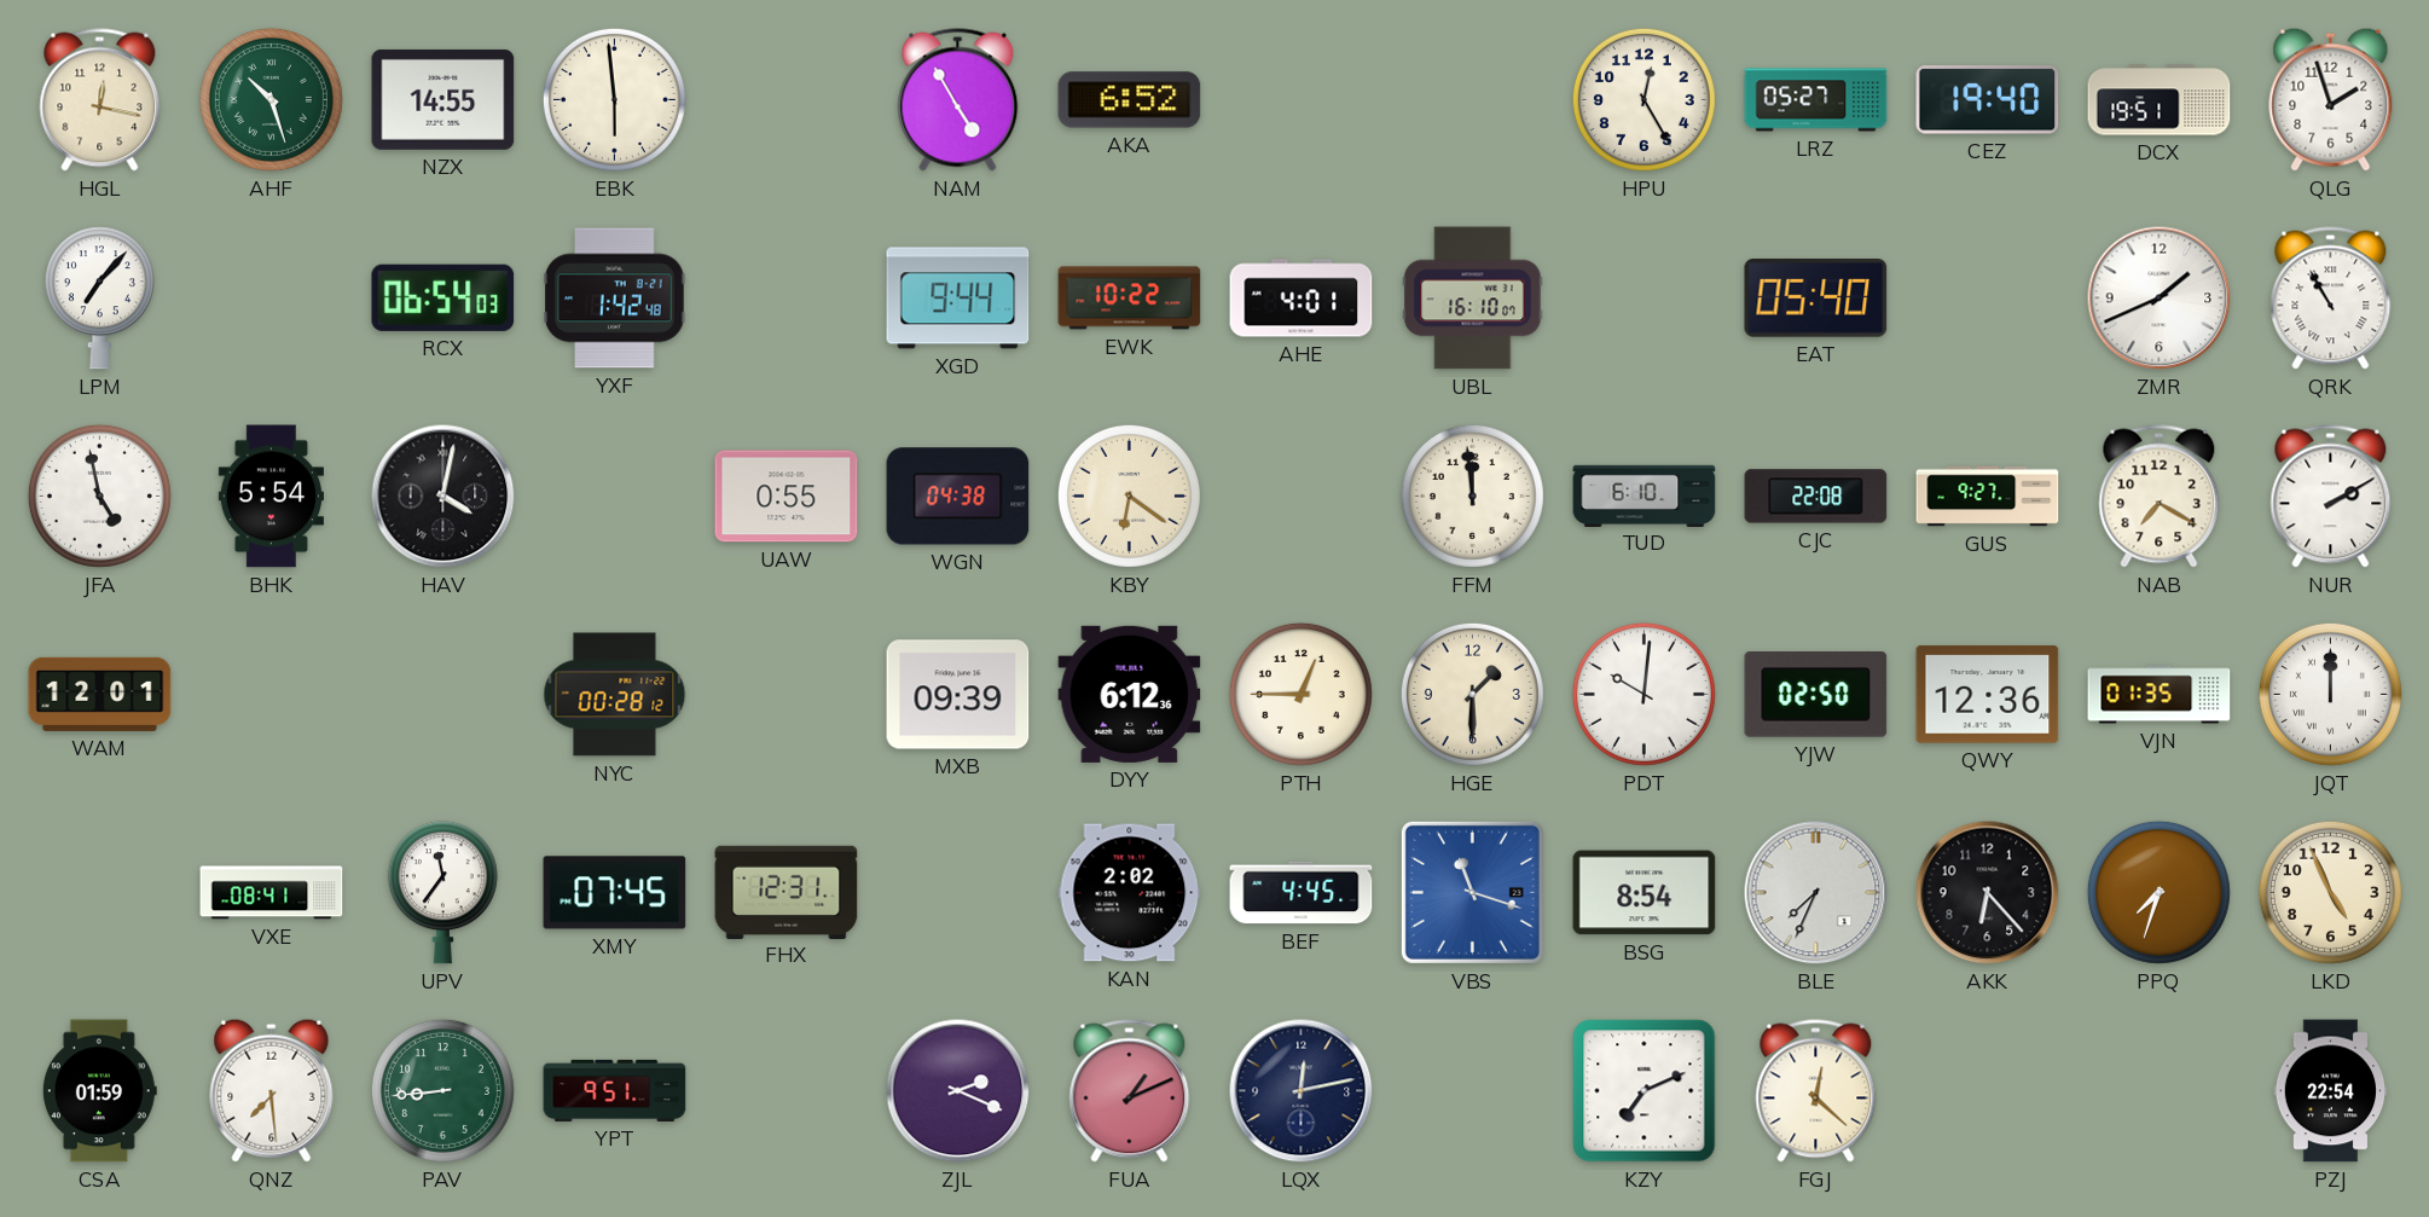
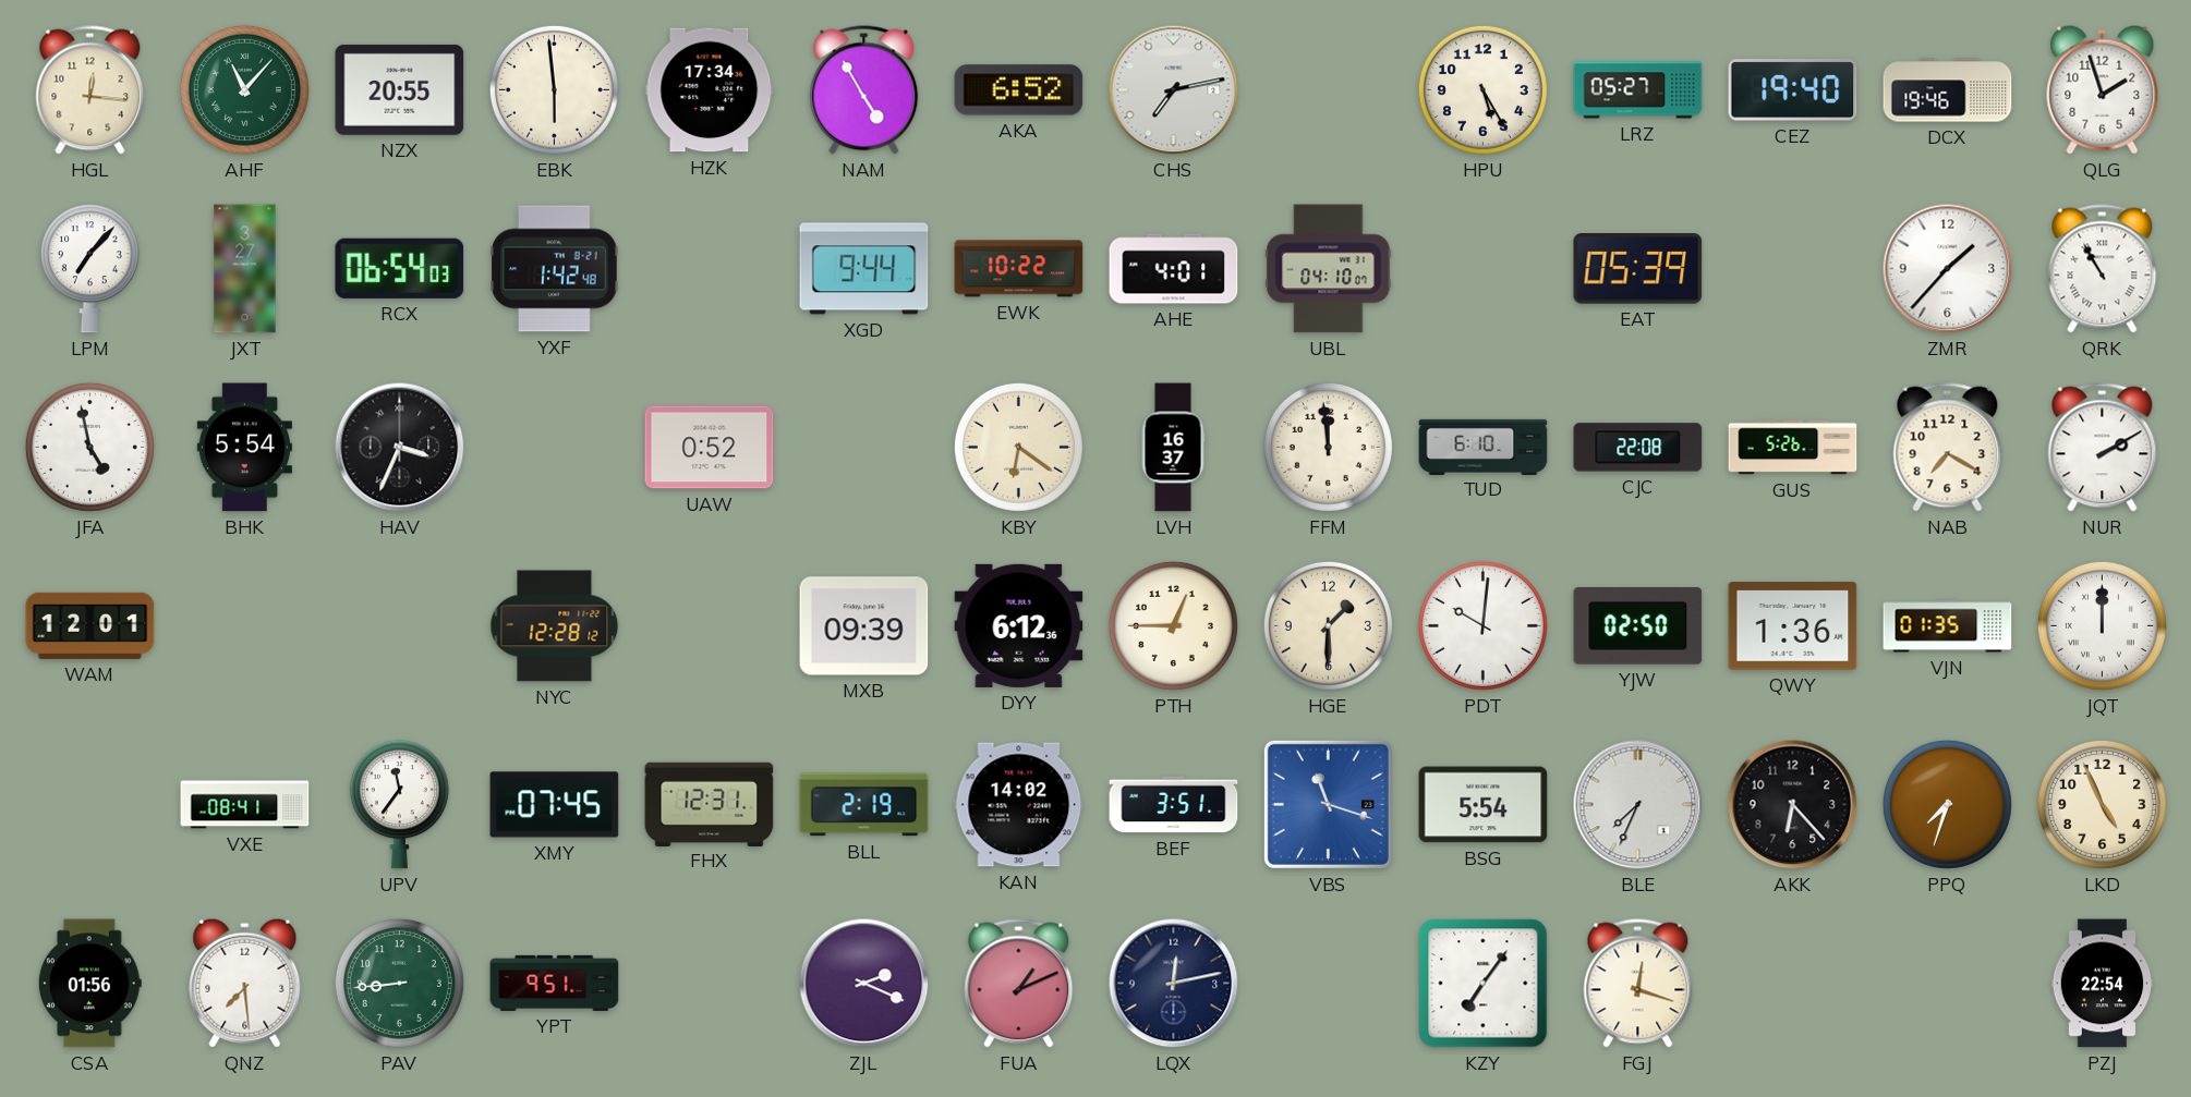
HGL: 12:17 -> 12:16 (90, 90)
AHF: 10:27 -> 11:07 (244, 89)
NZX: 14:55 -> 20:55 (400, 89)
HZK: none -> 17:34 (710, 90)
CHS: none -> 7:13 (1174, 90)
HPU: 12:25 -> 5:25 (1482, 89)
DCX: 19:51 -> 19:46 (1948, 90)
JXT: none -> 3:27 (245, 269)
UBL: 16:10 -> 04:10 (1329, 269)
EAT: 05:40 -> 05:39 (1638, 269)
ZMR: 1:41 -> 1:37 (1948, 269)
HAV: 4:02 -> 3:34 (400, 448)
UAW: 0:55 -> 0:52 (710, 448)
WGN: 04:38 -> none (958, 497)
LVH: none -> 16:37 (1173, 448)
GUS: 9:27 -> 5:26 (1793, 448)
NYC: 00:28 -> 12:28 (555, 626)
QWY: 12:36 -> 1:36 (1793, 626)
BLL: none -> 2:19 (864, 805)
KAN: 2:02 -> 14:02 (1019, 805)
BEF: 4:45 -> 3:51 (1174, 805)
BSG: 8:54 -> 5:54 (1484, 805)
CSA: 01:59 -> 01:56 (89, 984)
KZY: 7:11 -> 7:06 (1484, 984)
FGJ: 12:22 -> 12:18 (1638, 984)
